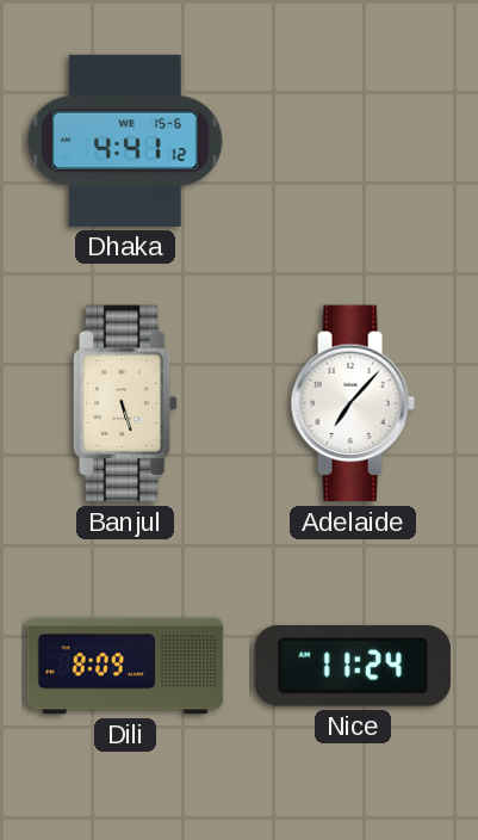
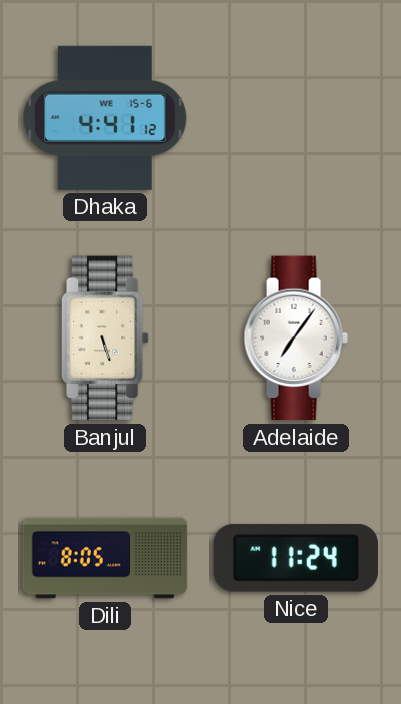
Adelaide: 7:07 -> 7:06 (296, 338)
Dili: 8:09 -> 8:05 (105, 558)
